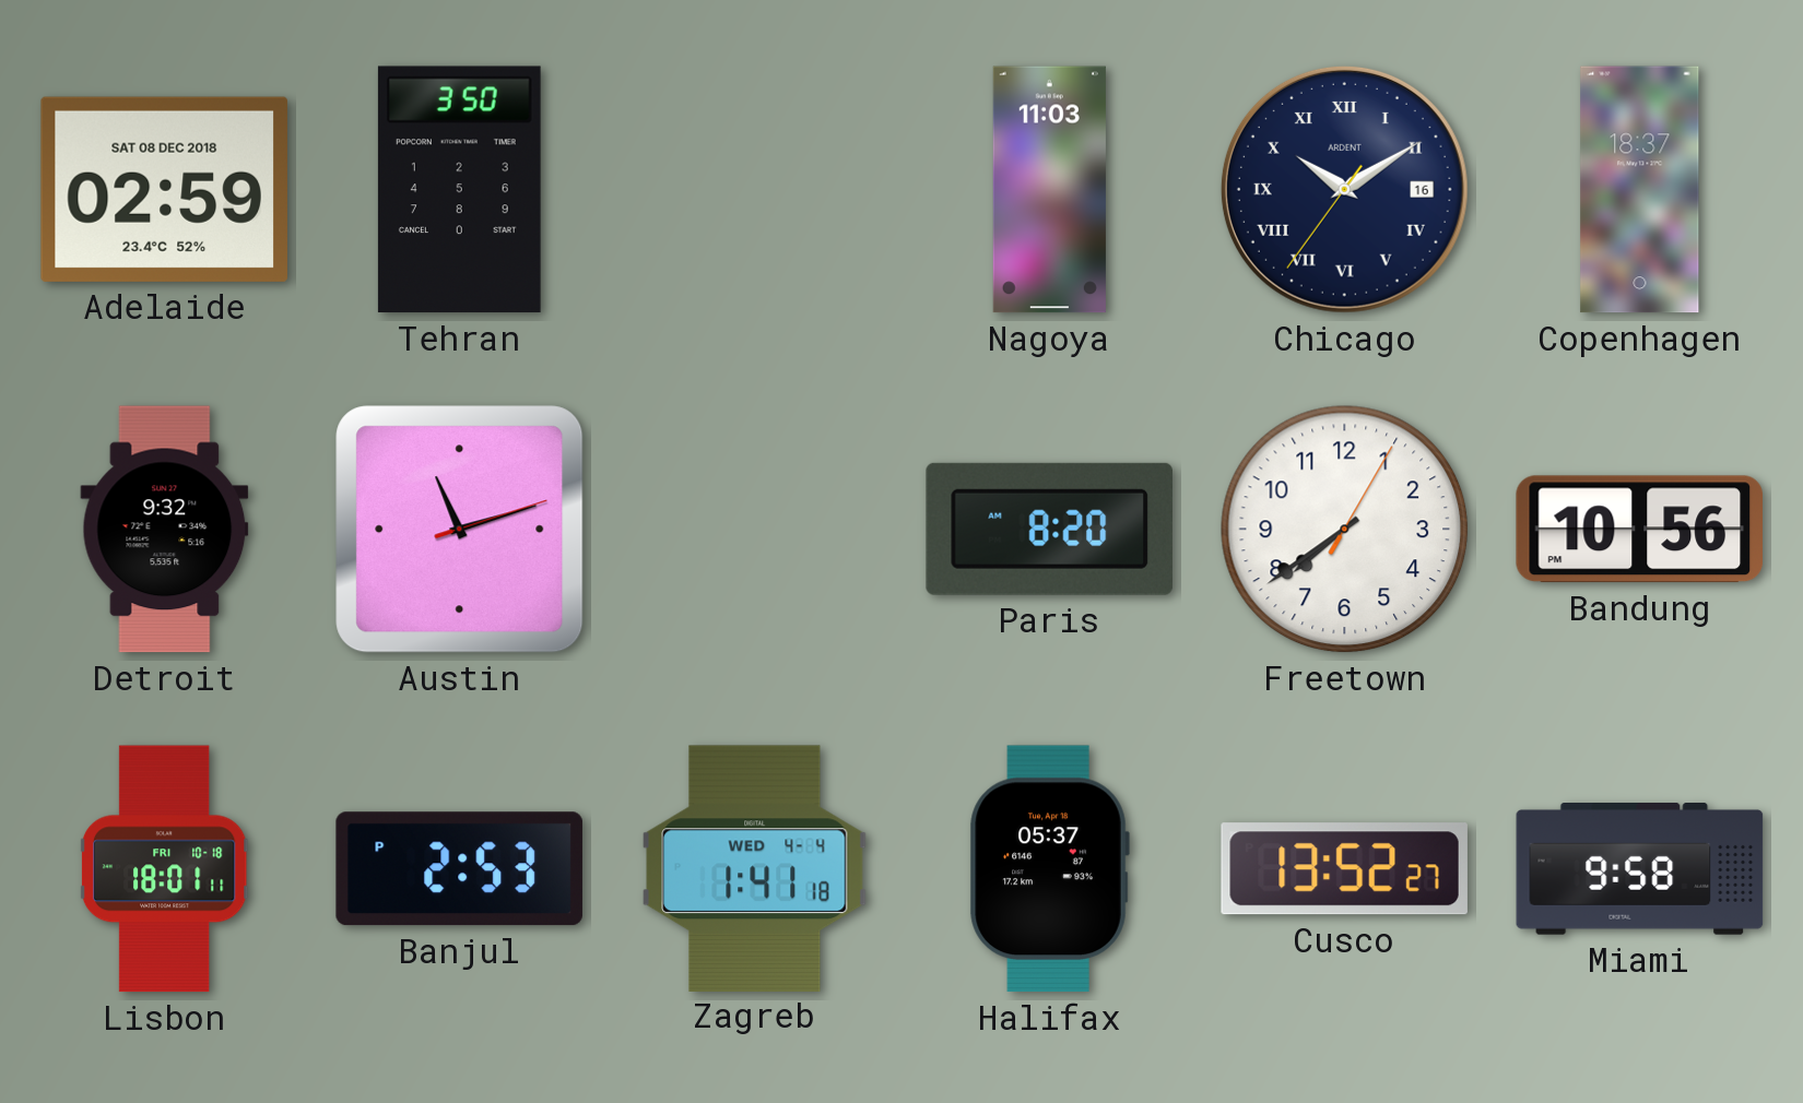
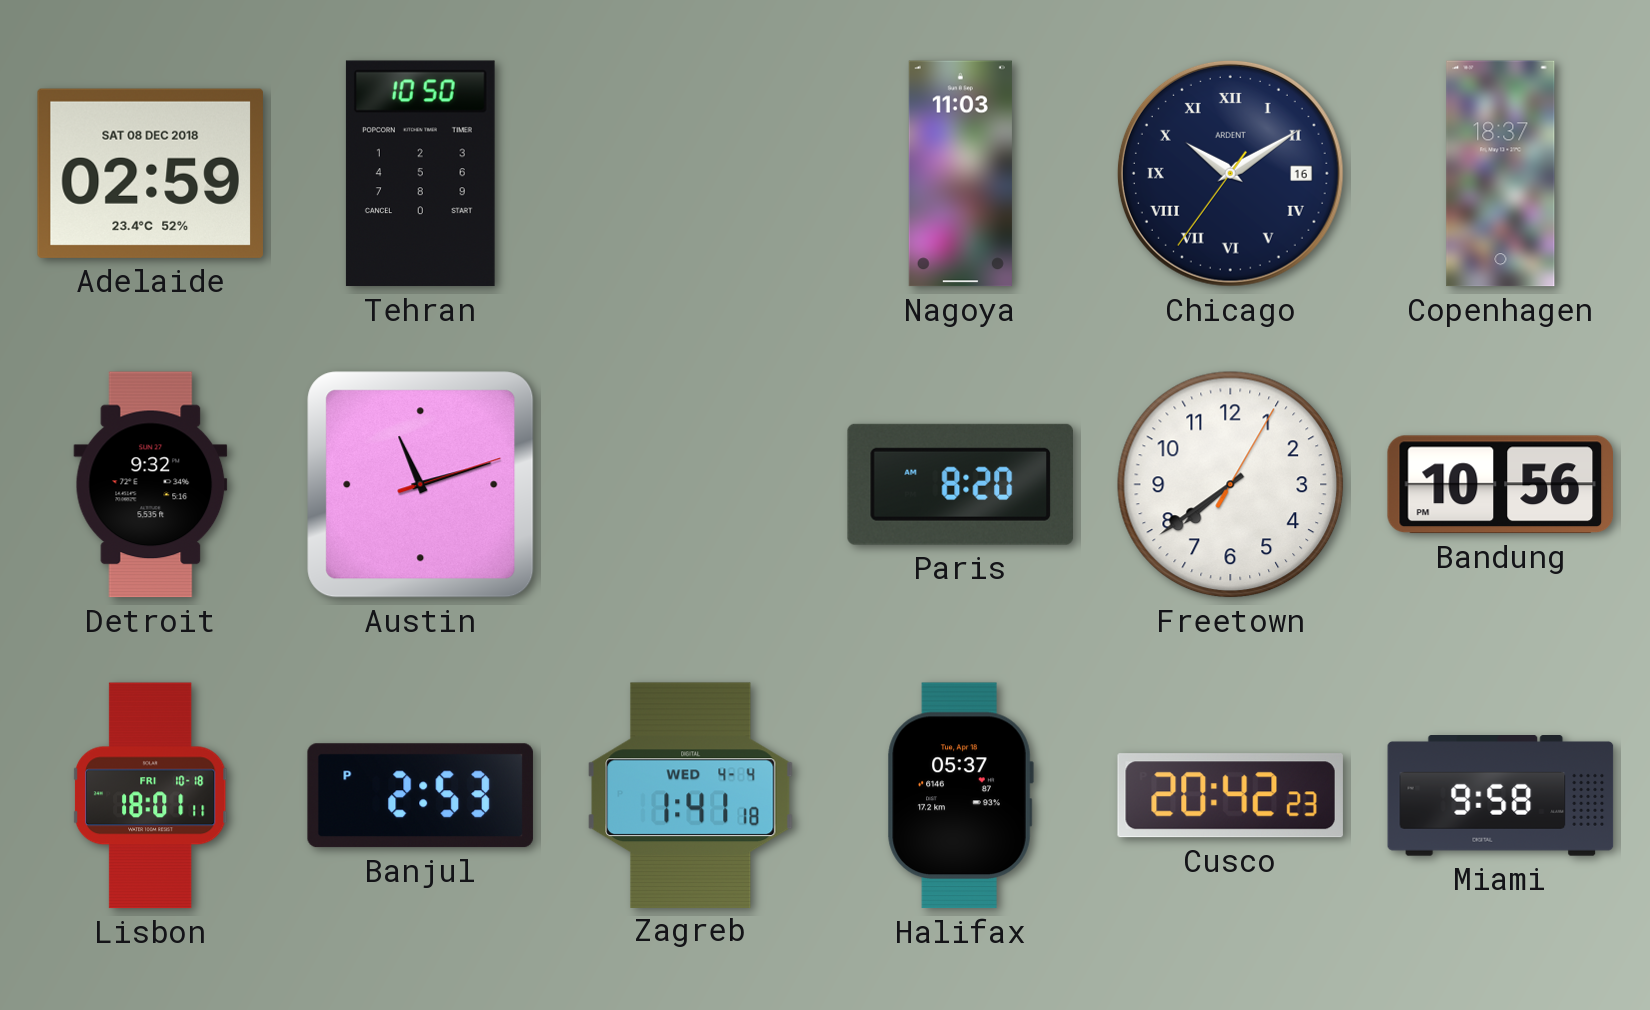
Tehran: 3:50 -> 10:50 (420, 174)
Cusco: 13:52 -> 20:42 (1230, 796)
